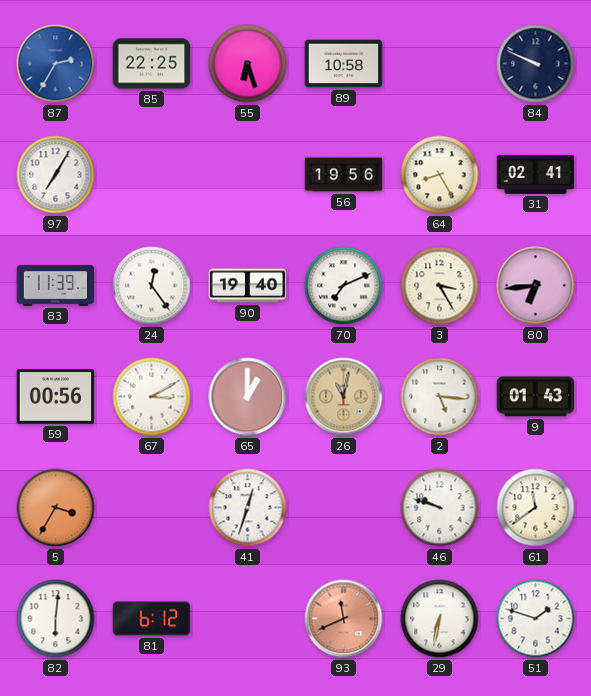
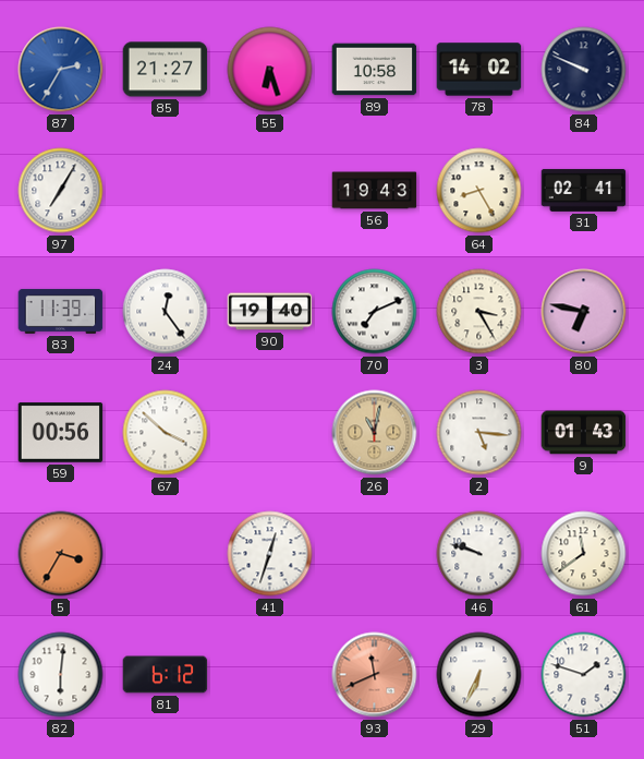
85: 22:25 -> 21:27 (166, 70)
78: none -> 14:02 (479, 70)
56: 19:56 -> 19:43 (375, 191)
80: 6:44 -> 6:47 (584, 312)
67: 3:10 -> 3:52 (166, 433)
65: 1:00 -> none (248, 397)
29: 6:32 -> 6:34 (479, 675)
